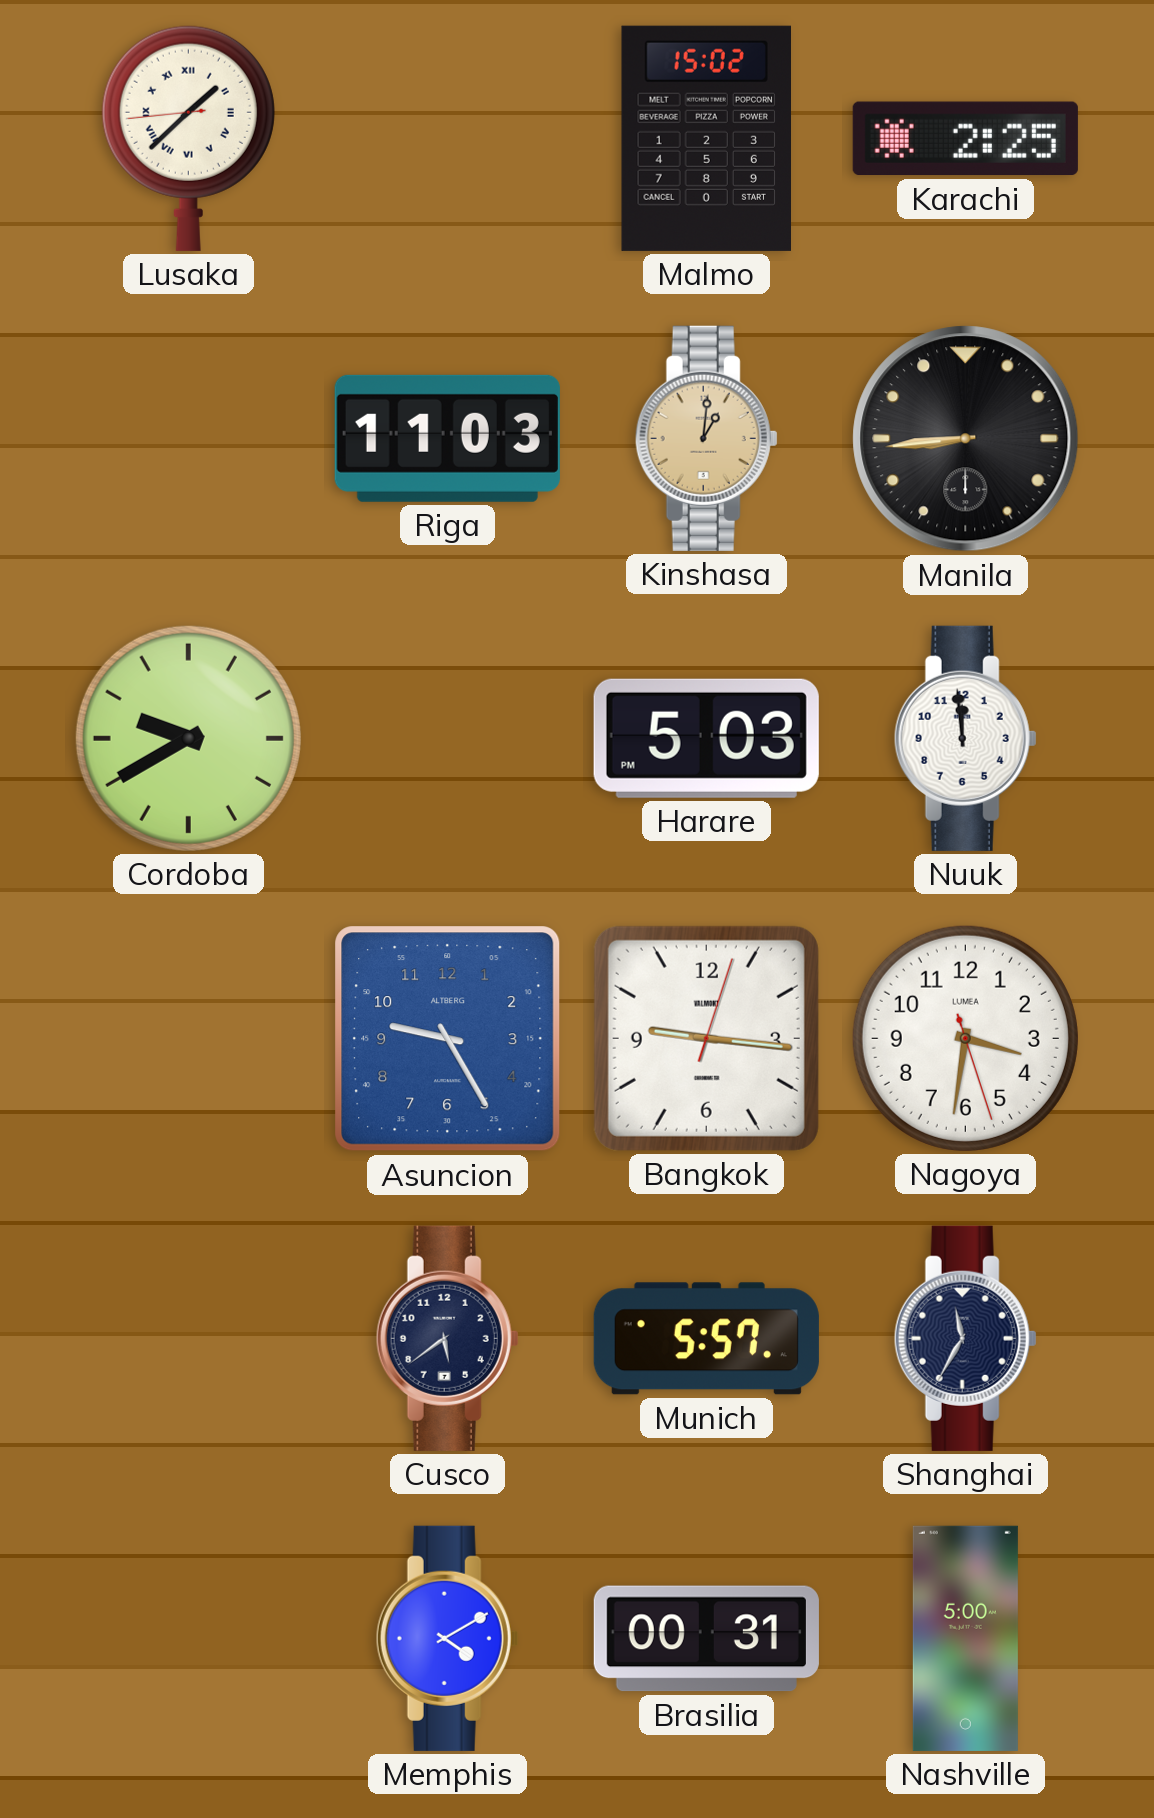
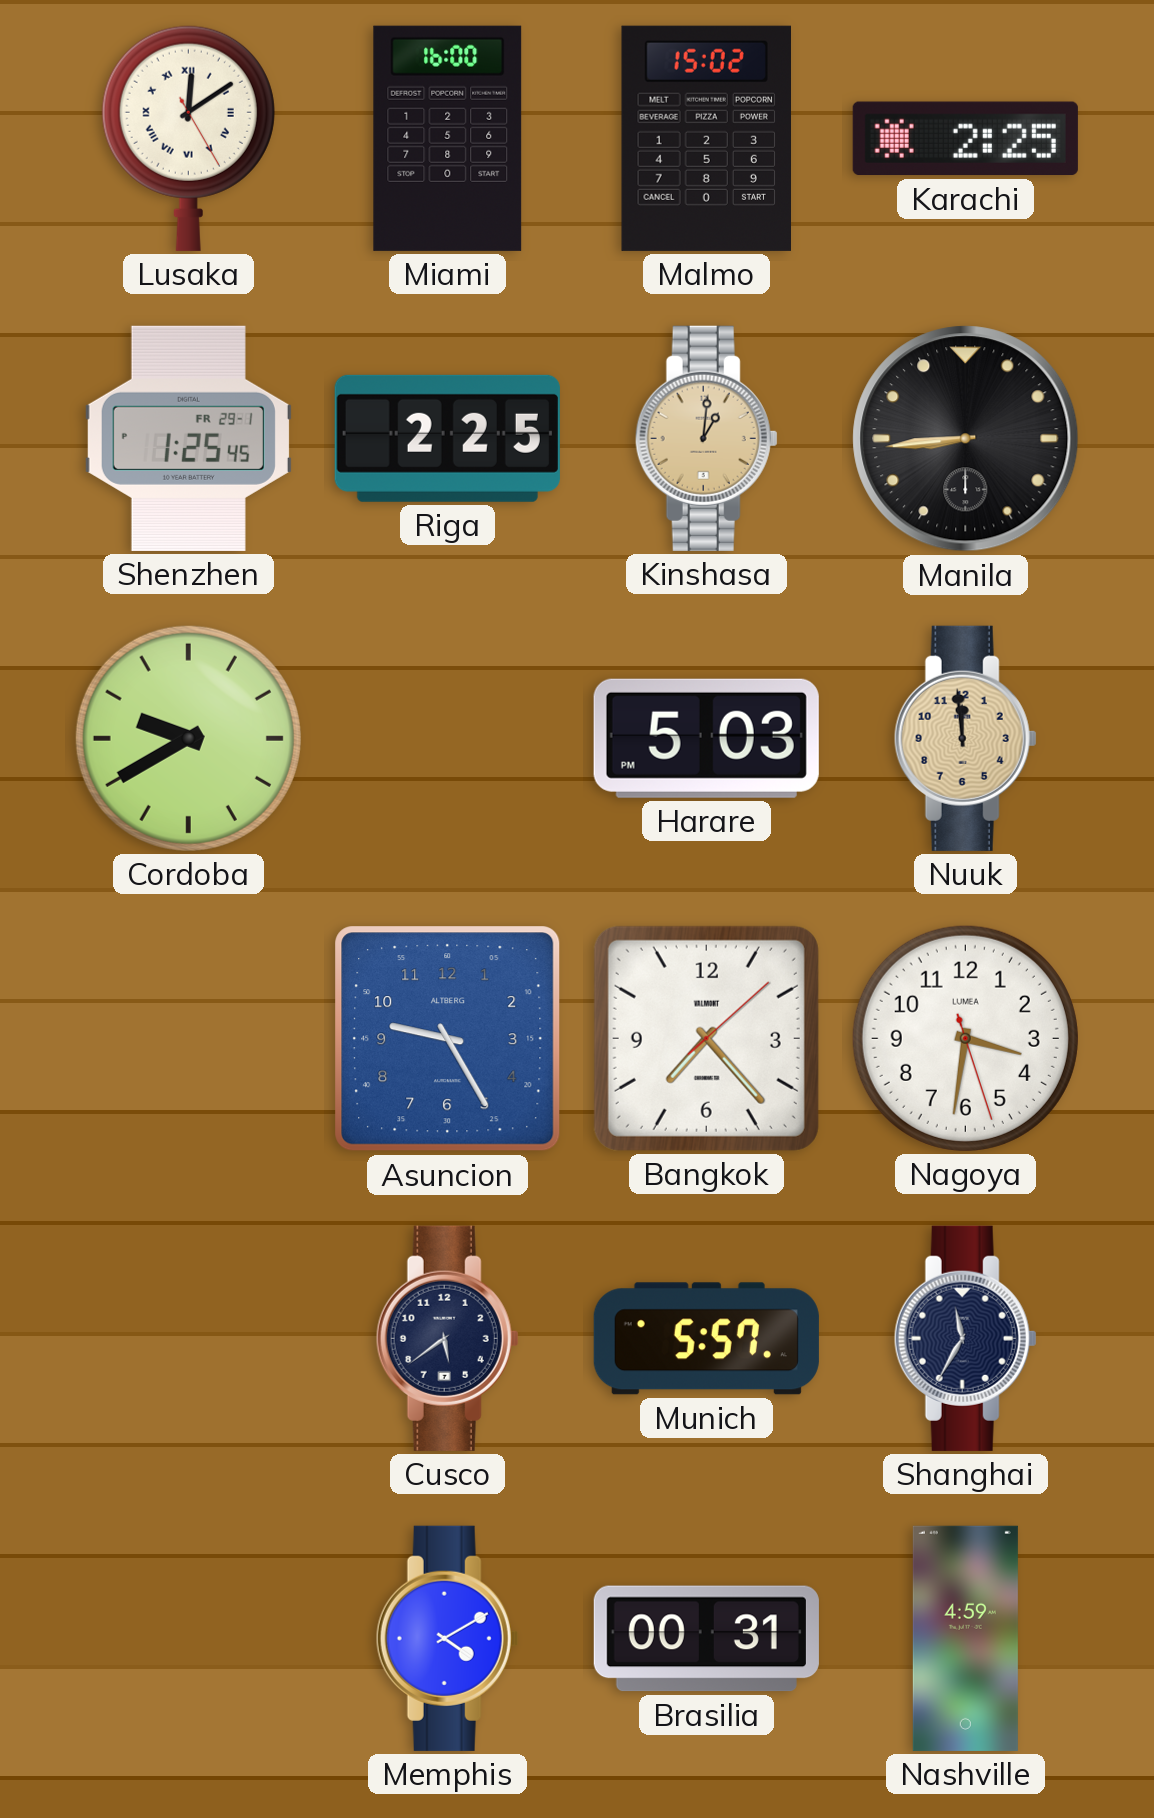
Lusaka: 1:37 -> 12:09 (188, 138)
Miami: none -> 16:00 (448, 138)
Shenzhen: none -> 1:25 (188, 438)
Riga: 11:03 -> 2:25 (447, 438)
Nuuk dial: white -> champagne (965, 738)
Bangkok: 9:16 -> 7:23 (706, 1038)
Nashville: 5:00 -> 4:59 (965, 1638)
